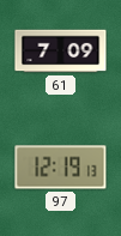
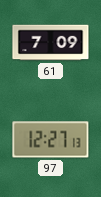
97: 12:19 -> 12:27 (51, 140)
